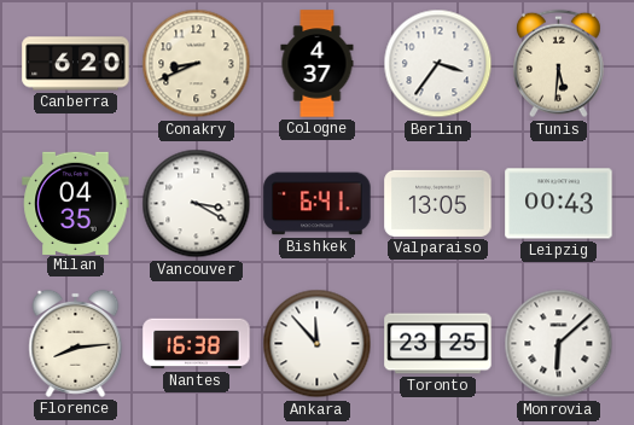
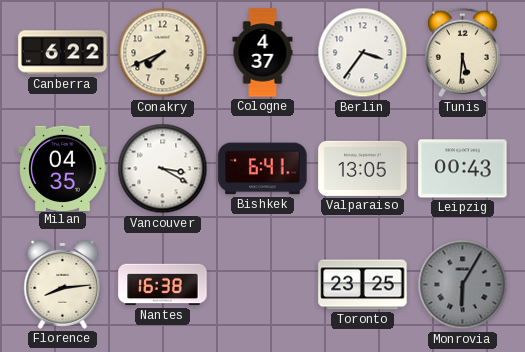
Canberra: 6:20 -> 6:22 (63, 53)
Conakry: 8:41 -> 7:41 (163, 53)
Ankara: 11:53 -> none (318, 344)
Monrovia: 6:08 -> 6:05 (463, 285)
Monrovia dial: white -> grey (463, 285)
